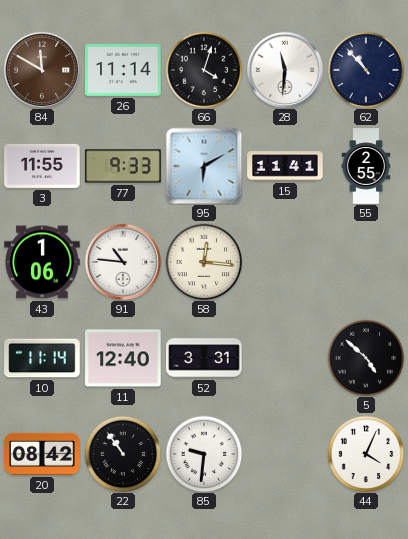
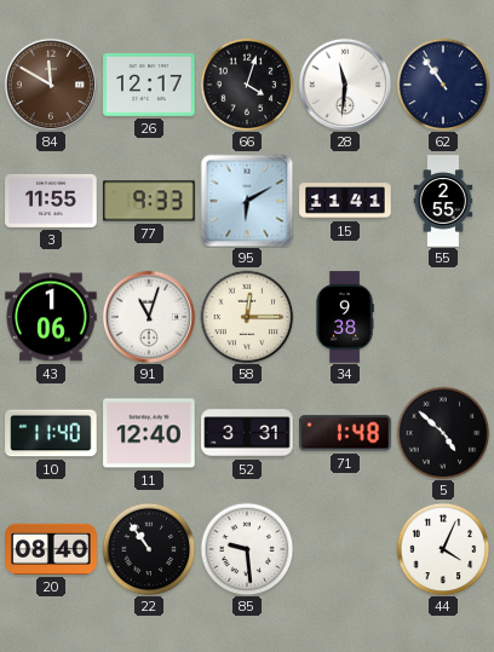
26: 11:14 -> 12:17 (149, 85)
62: 10:53 -> 10:54 (443, 85)
91: 10:46 -> 11:03 (149, 317)
58: 12:16 -> 12:15 (247, 317)
34: none -> 9:38 (345, 317)
10: 11:14 -> 11:40 (51, 433)
71: none -> 1:48 (345, 433)
20: 08:42 -> 08:40 (51, 549)
85: 9:31 -> 9:29 (247, 549)
